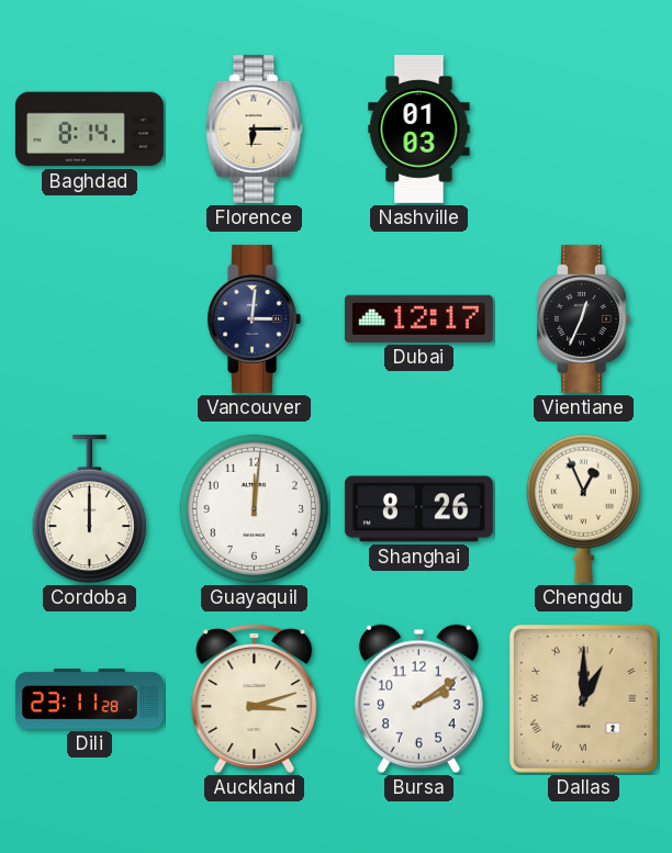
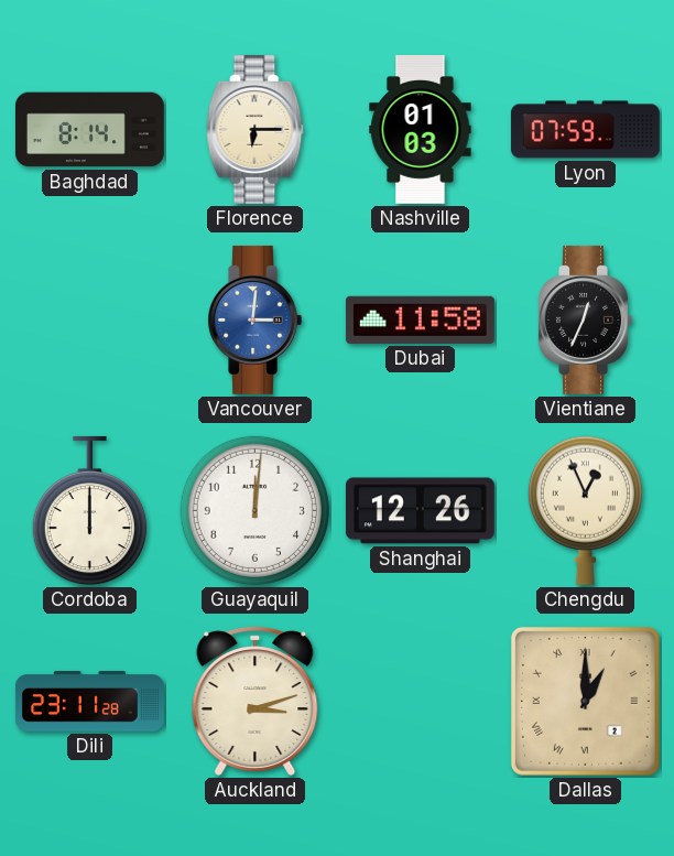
Lyon: none -> 07:59 (585, 130)
Vancouver dial: navy -> blue (254, 319)
Dubai: 12:17 -> 11:58 (420, 319)
Shanghai: 8:26 -> 12:26 (420, 511)
Bursa: 2:09 -> none (418, 699)
